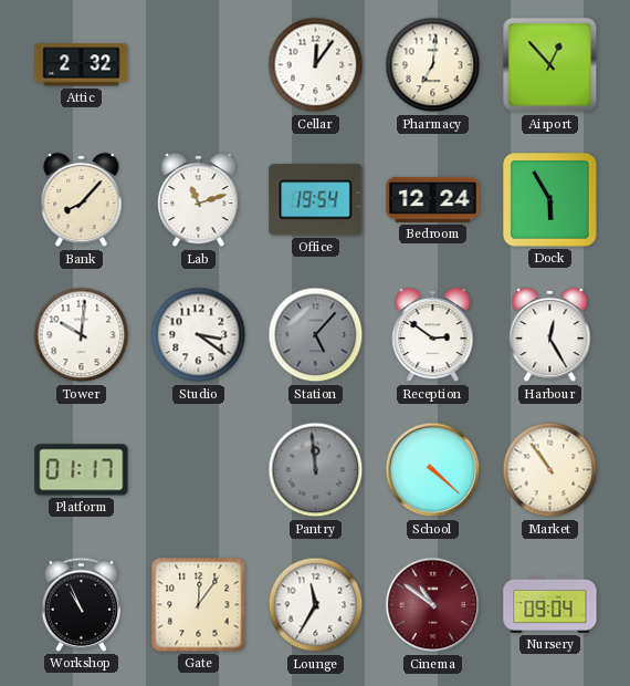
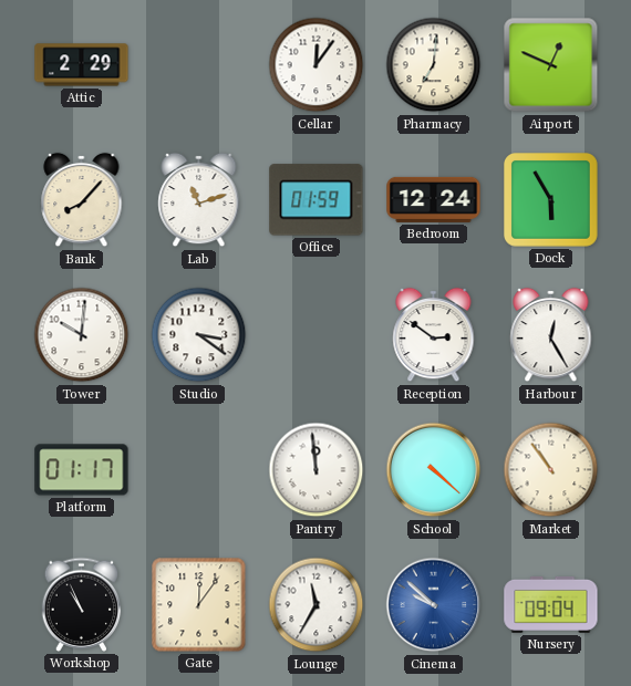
Attic: 2:32 -> 2:29 (82, 65)
Airport: 12:53 -> 12:49 (551, 65)
Office: 19:54 -> 01:59 (317, 200)
Station: 5:07 -> none (316, 335)
Pantry dial: grey -> white (317, 470)
Cinema: 10:51 -> 9:52 (434, 605)
Cinema dial: burgundy -> blue (434, 605)
